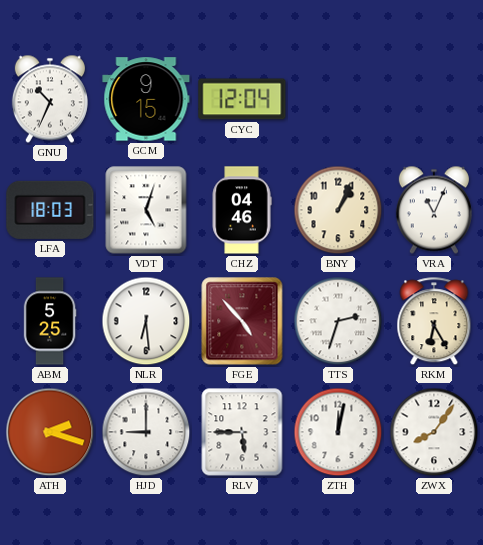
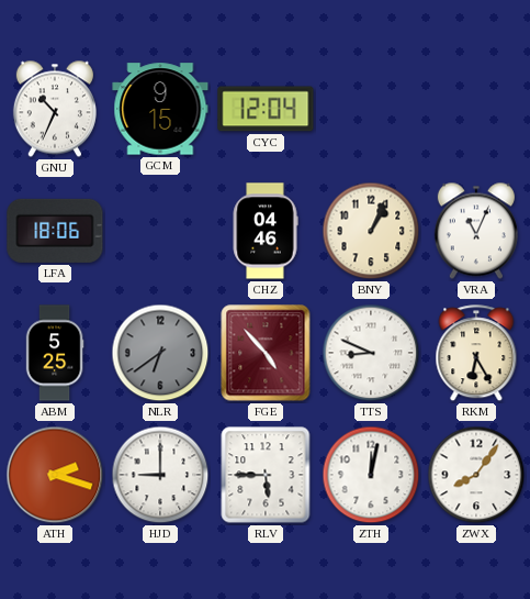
LFA: 18:03 -> 18:06 (55, 231)
VDT: 5:03 -> none (146, 210)
NLR: 6:29 -> 6:39 (160, 353)
NLR dial: white -> grey (160, 353)
TTS: 2:33 -> 8:49 (371, 353)
